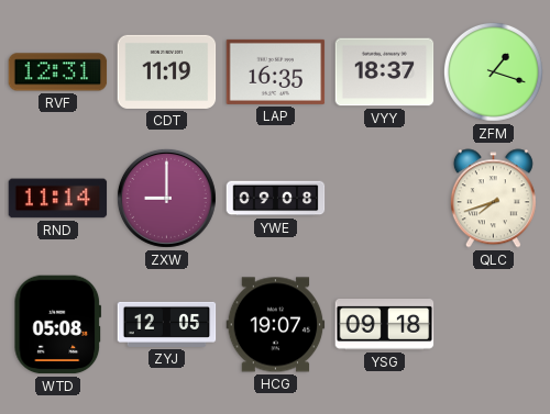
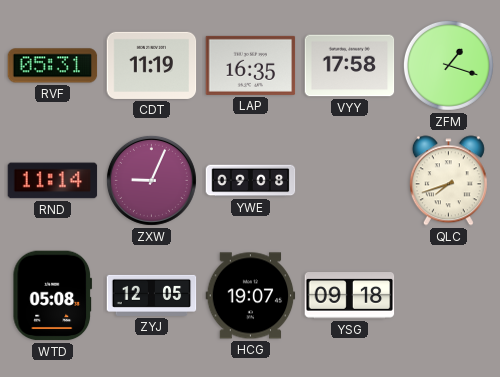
RVF: 12:31 -> 05:31 (53, 66)
VYY: 18:37 -> 17:58 (350, 66)
ZXW: 9:00 -> 9:04 (151, 180)
